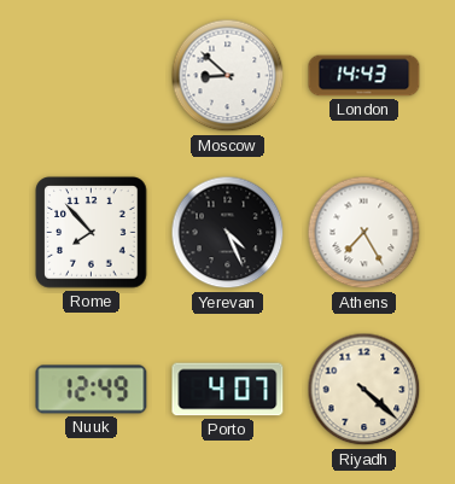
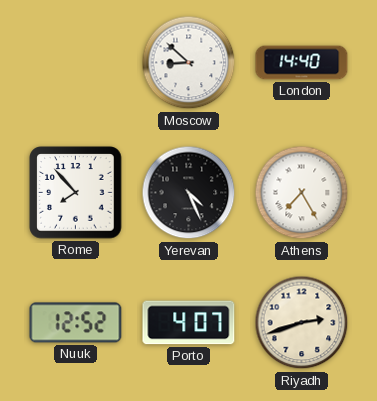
London: 14:43 -> 14:40 (302, 63)
Nuuk: 12:49 -> 12:52 (76, 323)
Riyadh: 4:22 -> 2:42 (302, 323)
